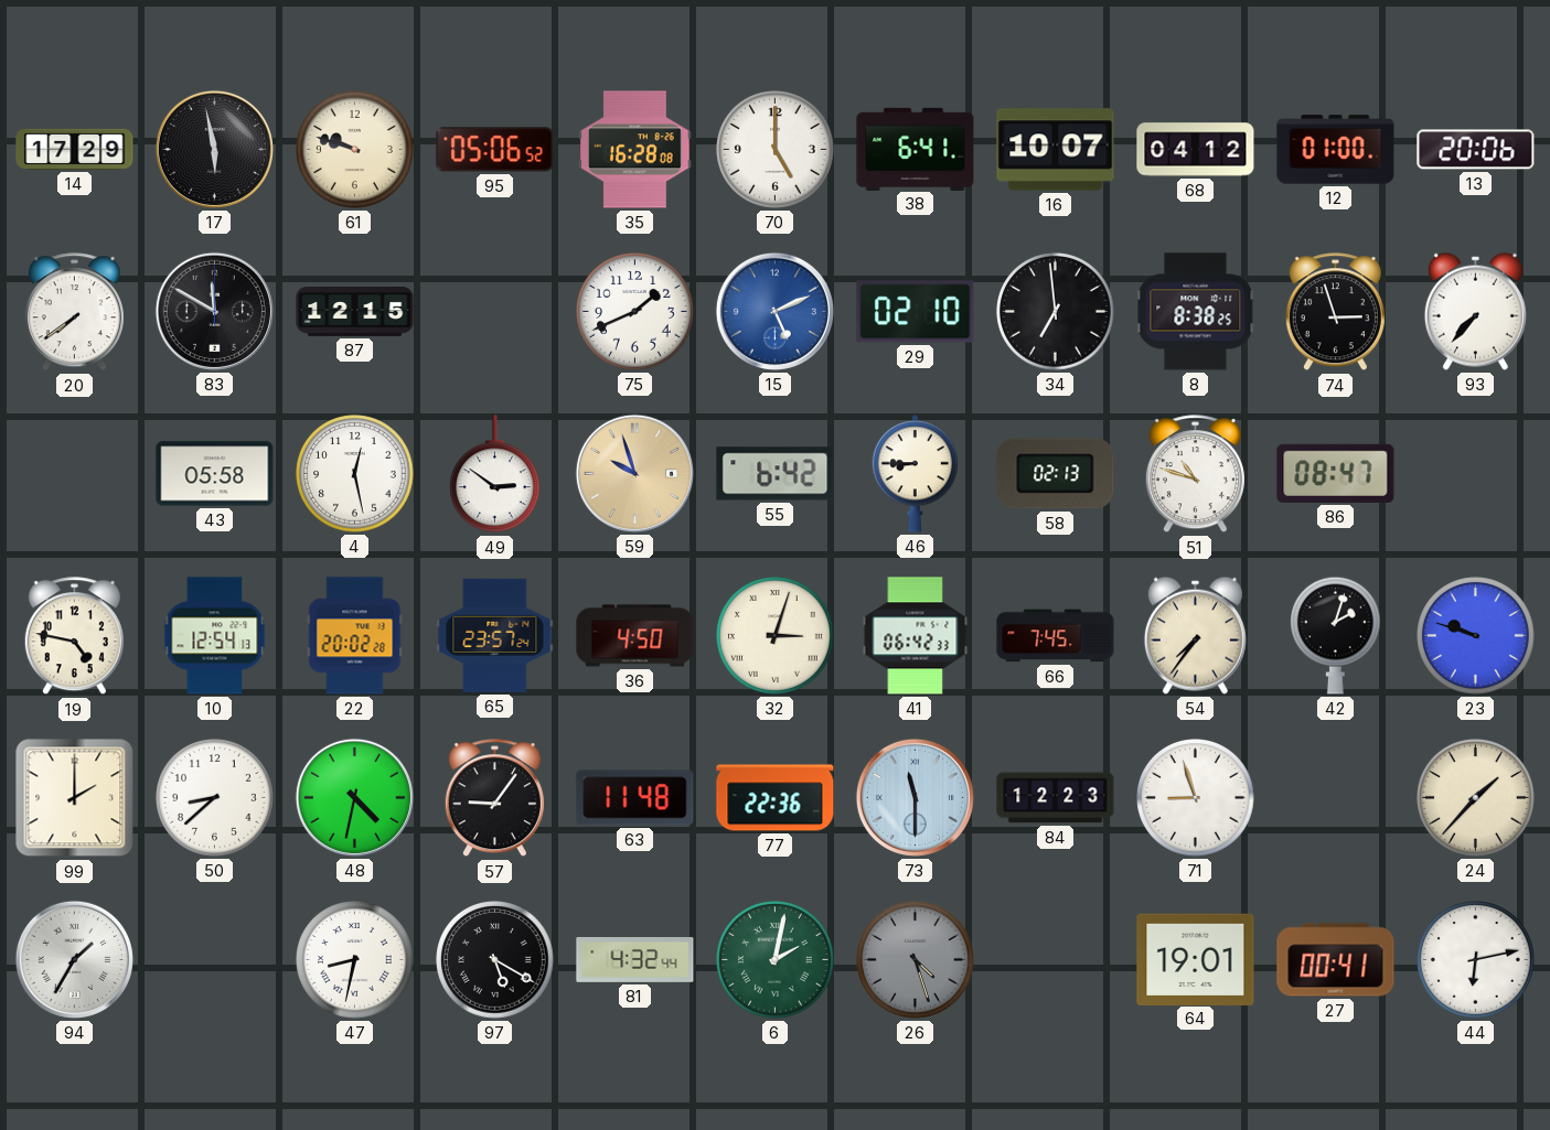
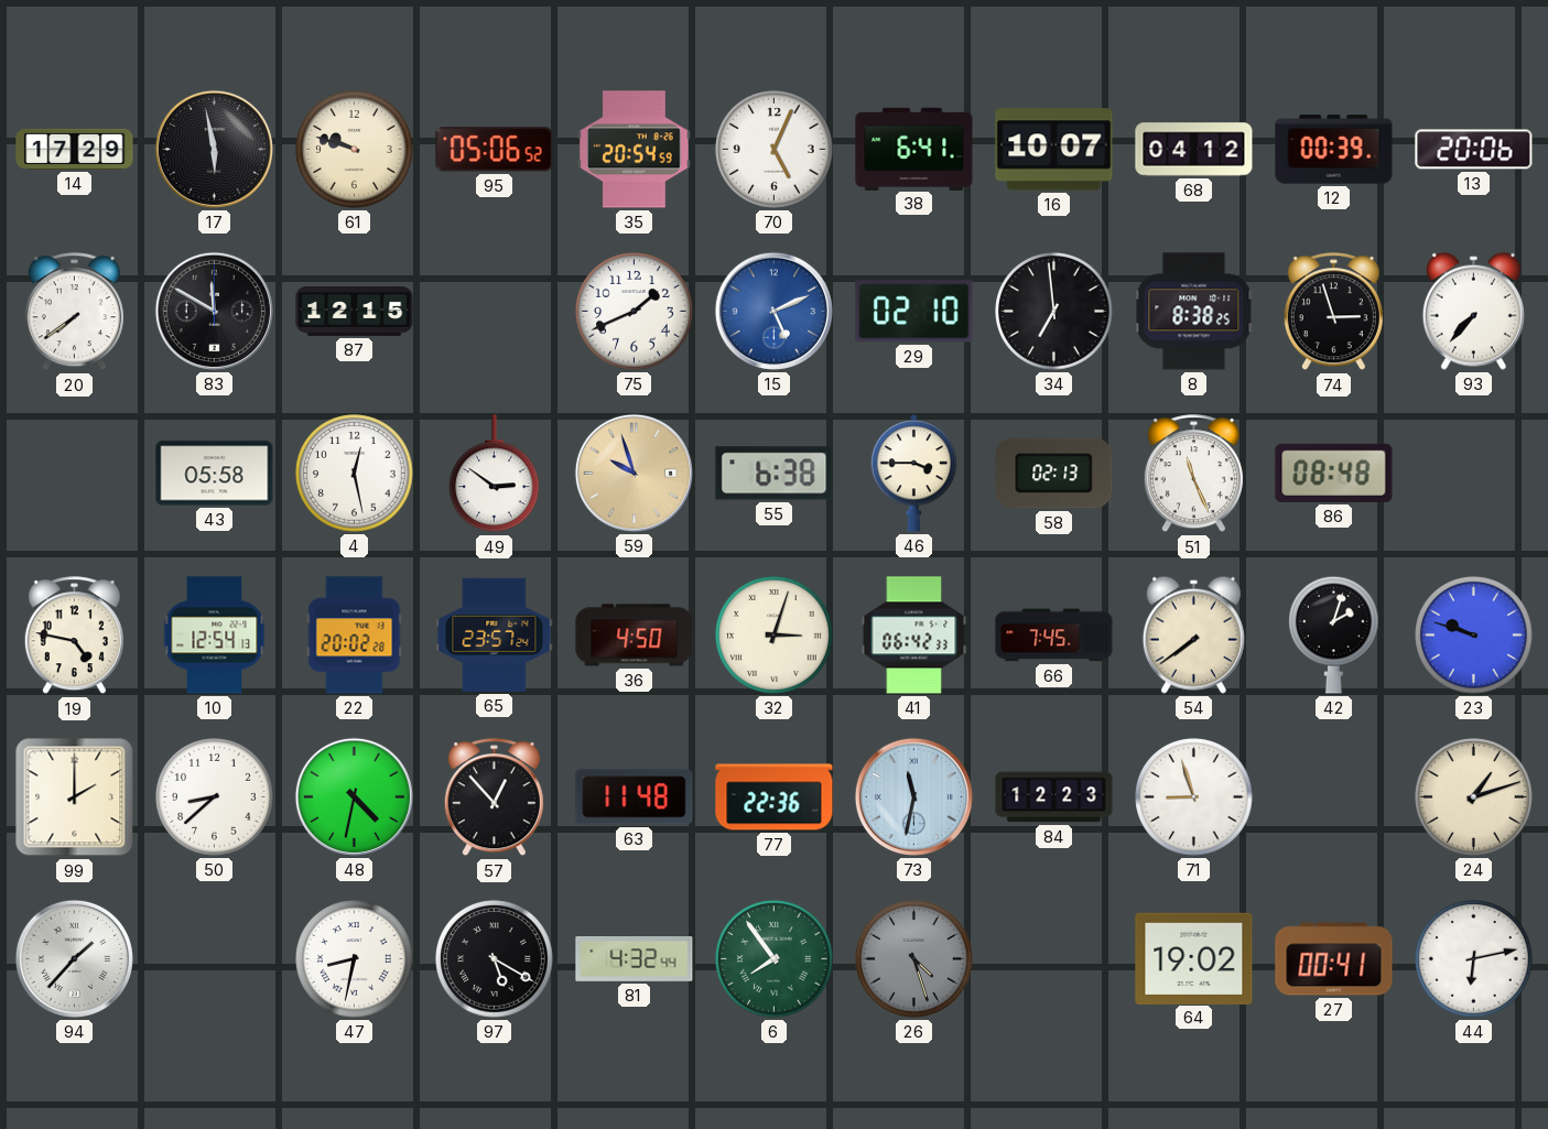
35: 16:28 -> 20:54 (635, 150)
70: 5:00 -> 5:04 (775, 150)
12: 01:00 -> 00:39 (1334, 150)
55: 6:42 -> 6:38 (775, 474)
46: 8:45 -> 3:45 (914, 474)
51: 10:48 -> 11:26 (1193, 474)
86: 08:47 -> 08:48 (1334, 473)
54: 7:36 -> 7:39 (1193, 634)
57: 9:06 -> 12:53 (494, 797)
73: 11:30 -> 11:32 (913, 796)
24: 1:37 -> 1:12 (1474, 797)
94: 1:35 -> 1:37 (74, 958)
6: 2:02 -> 7:54 (775, 959)
64: 19:01 -> 19:02 (1194, 958)
